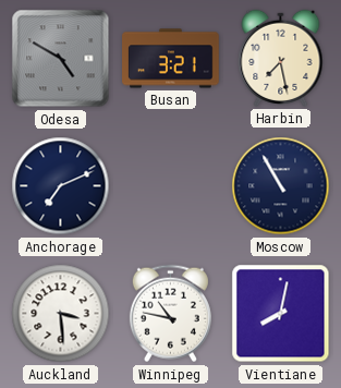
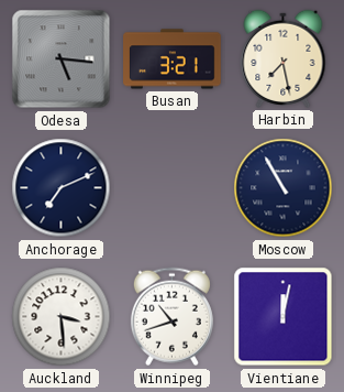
Odesa: 4:50 -> 5:16 (62, 59)
Winnipeg: 10:47 -> 10:42 (171, 317)
Vientiane: 8:02 -> 12:02 (284, 317)
